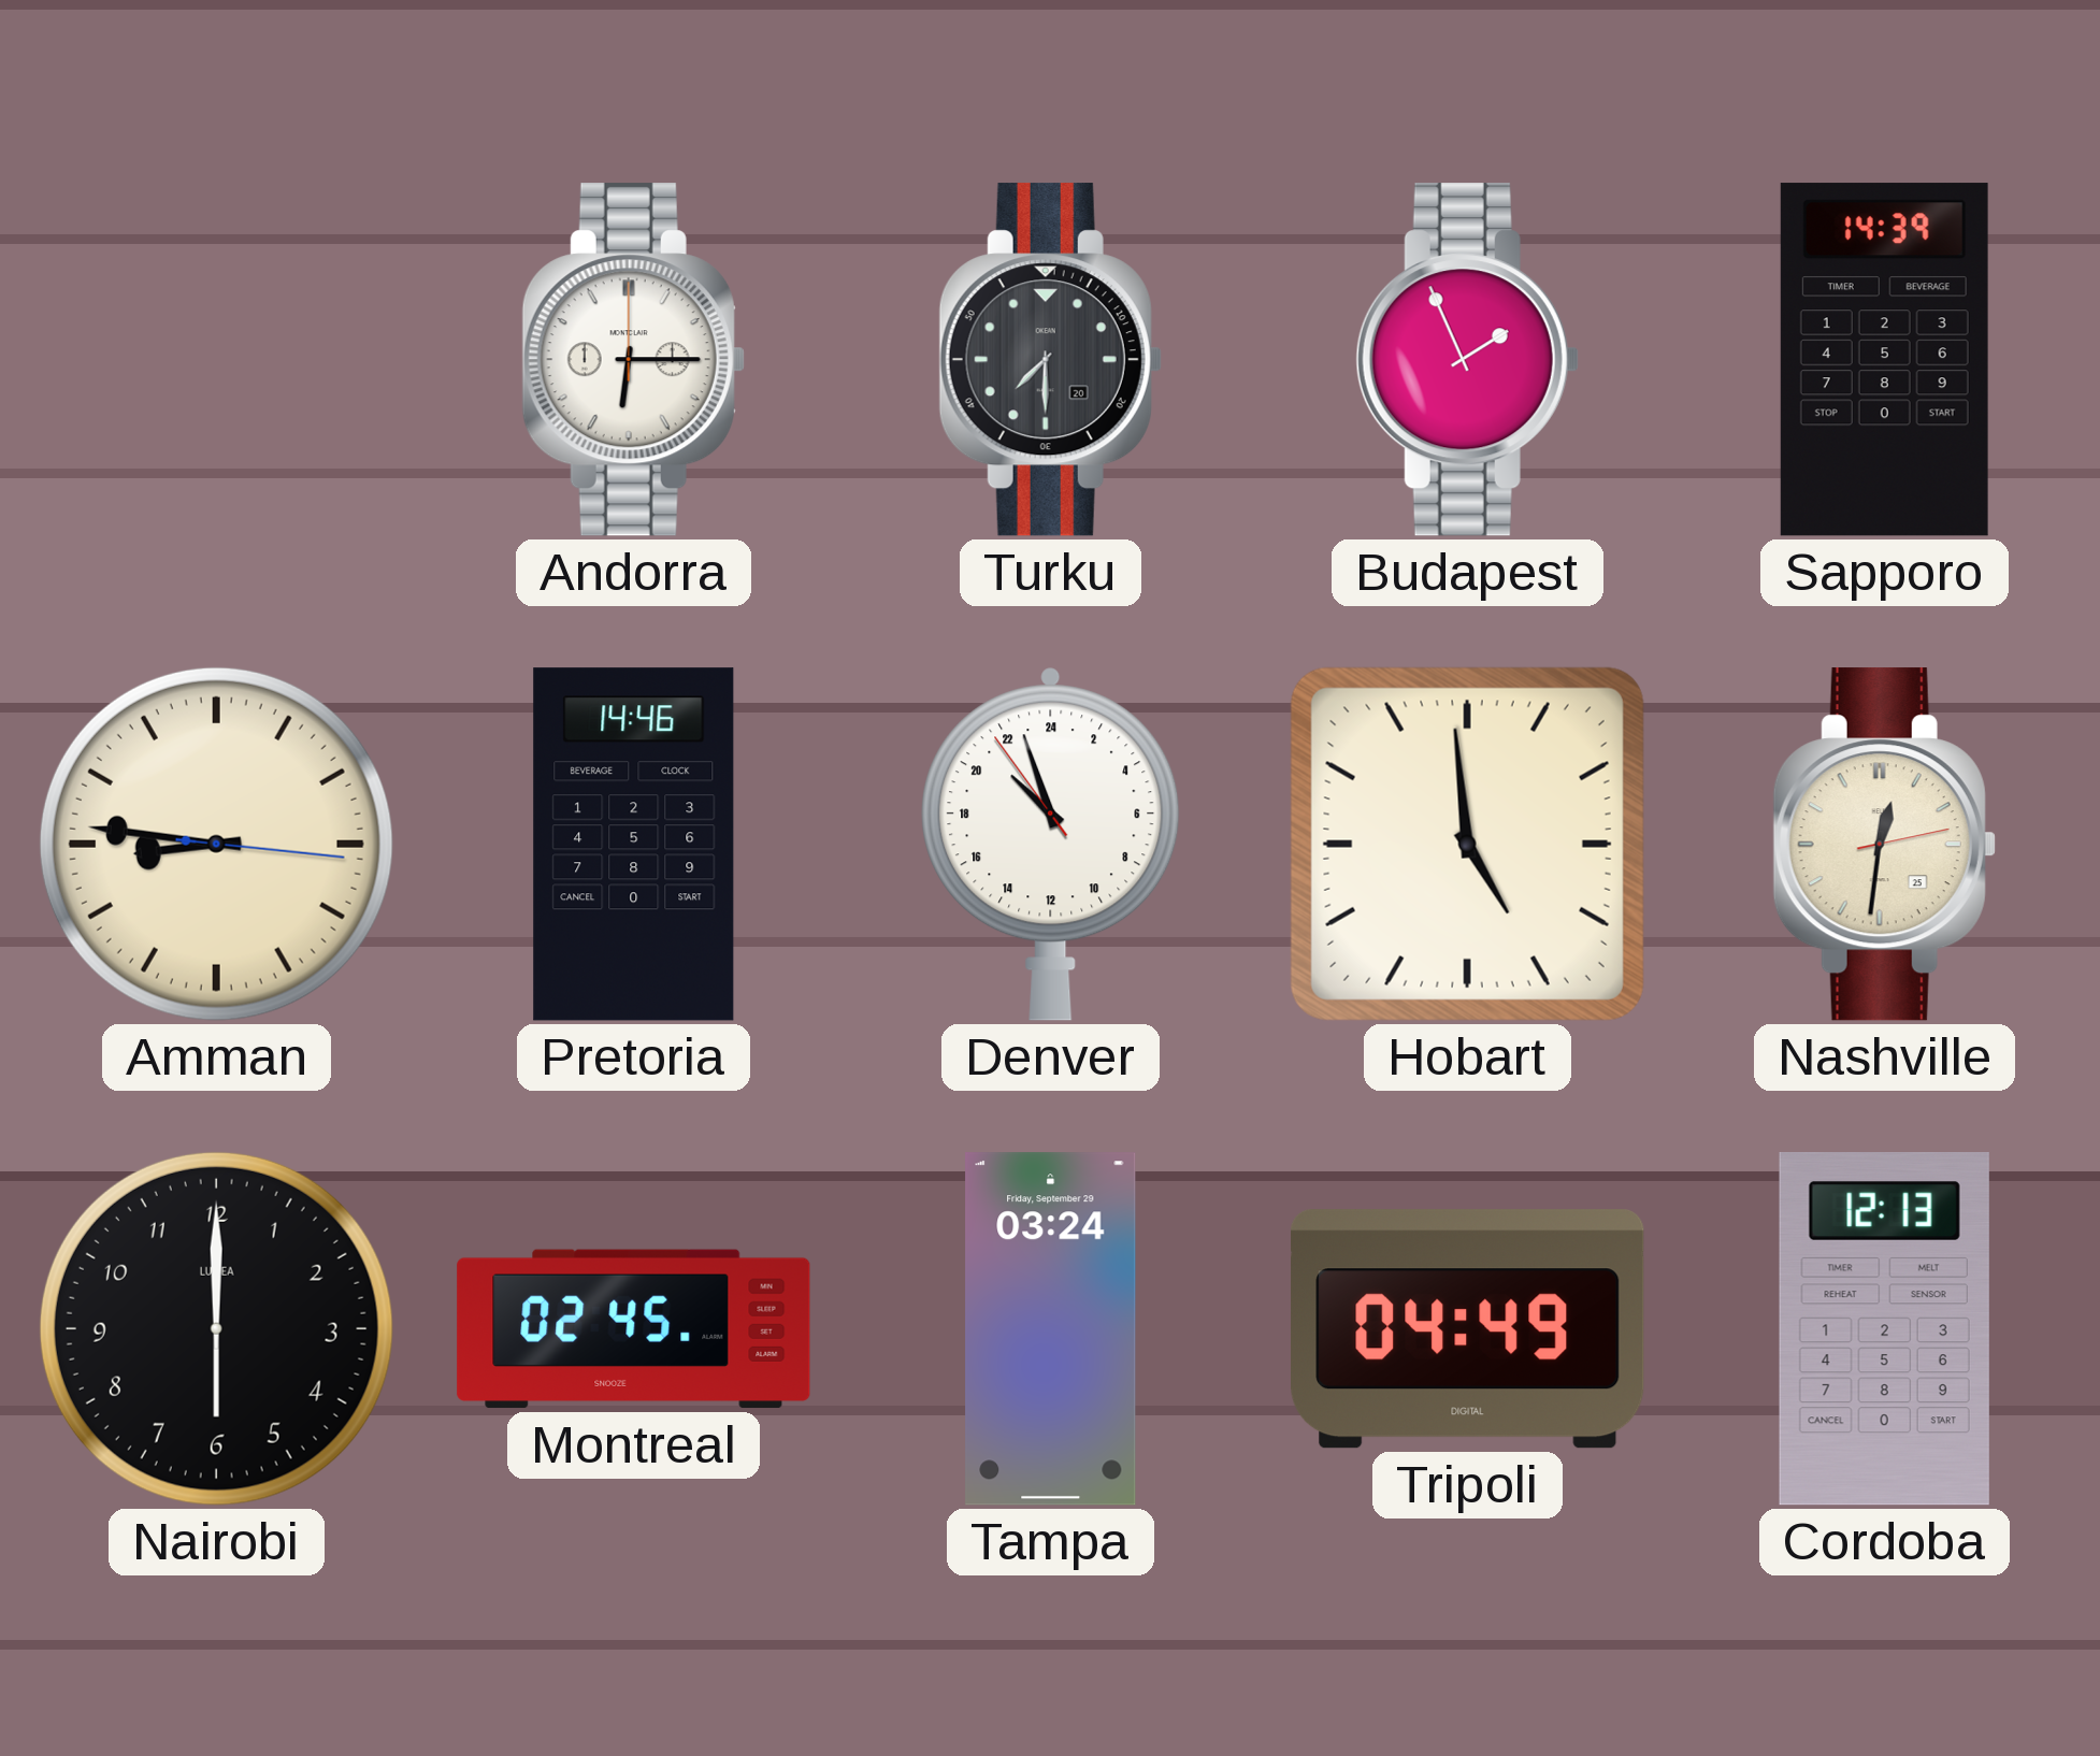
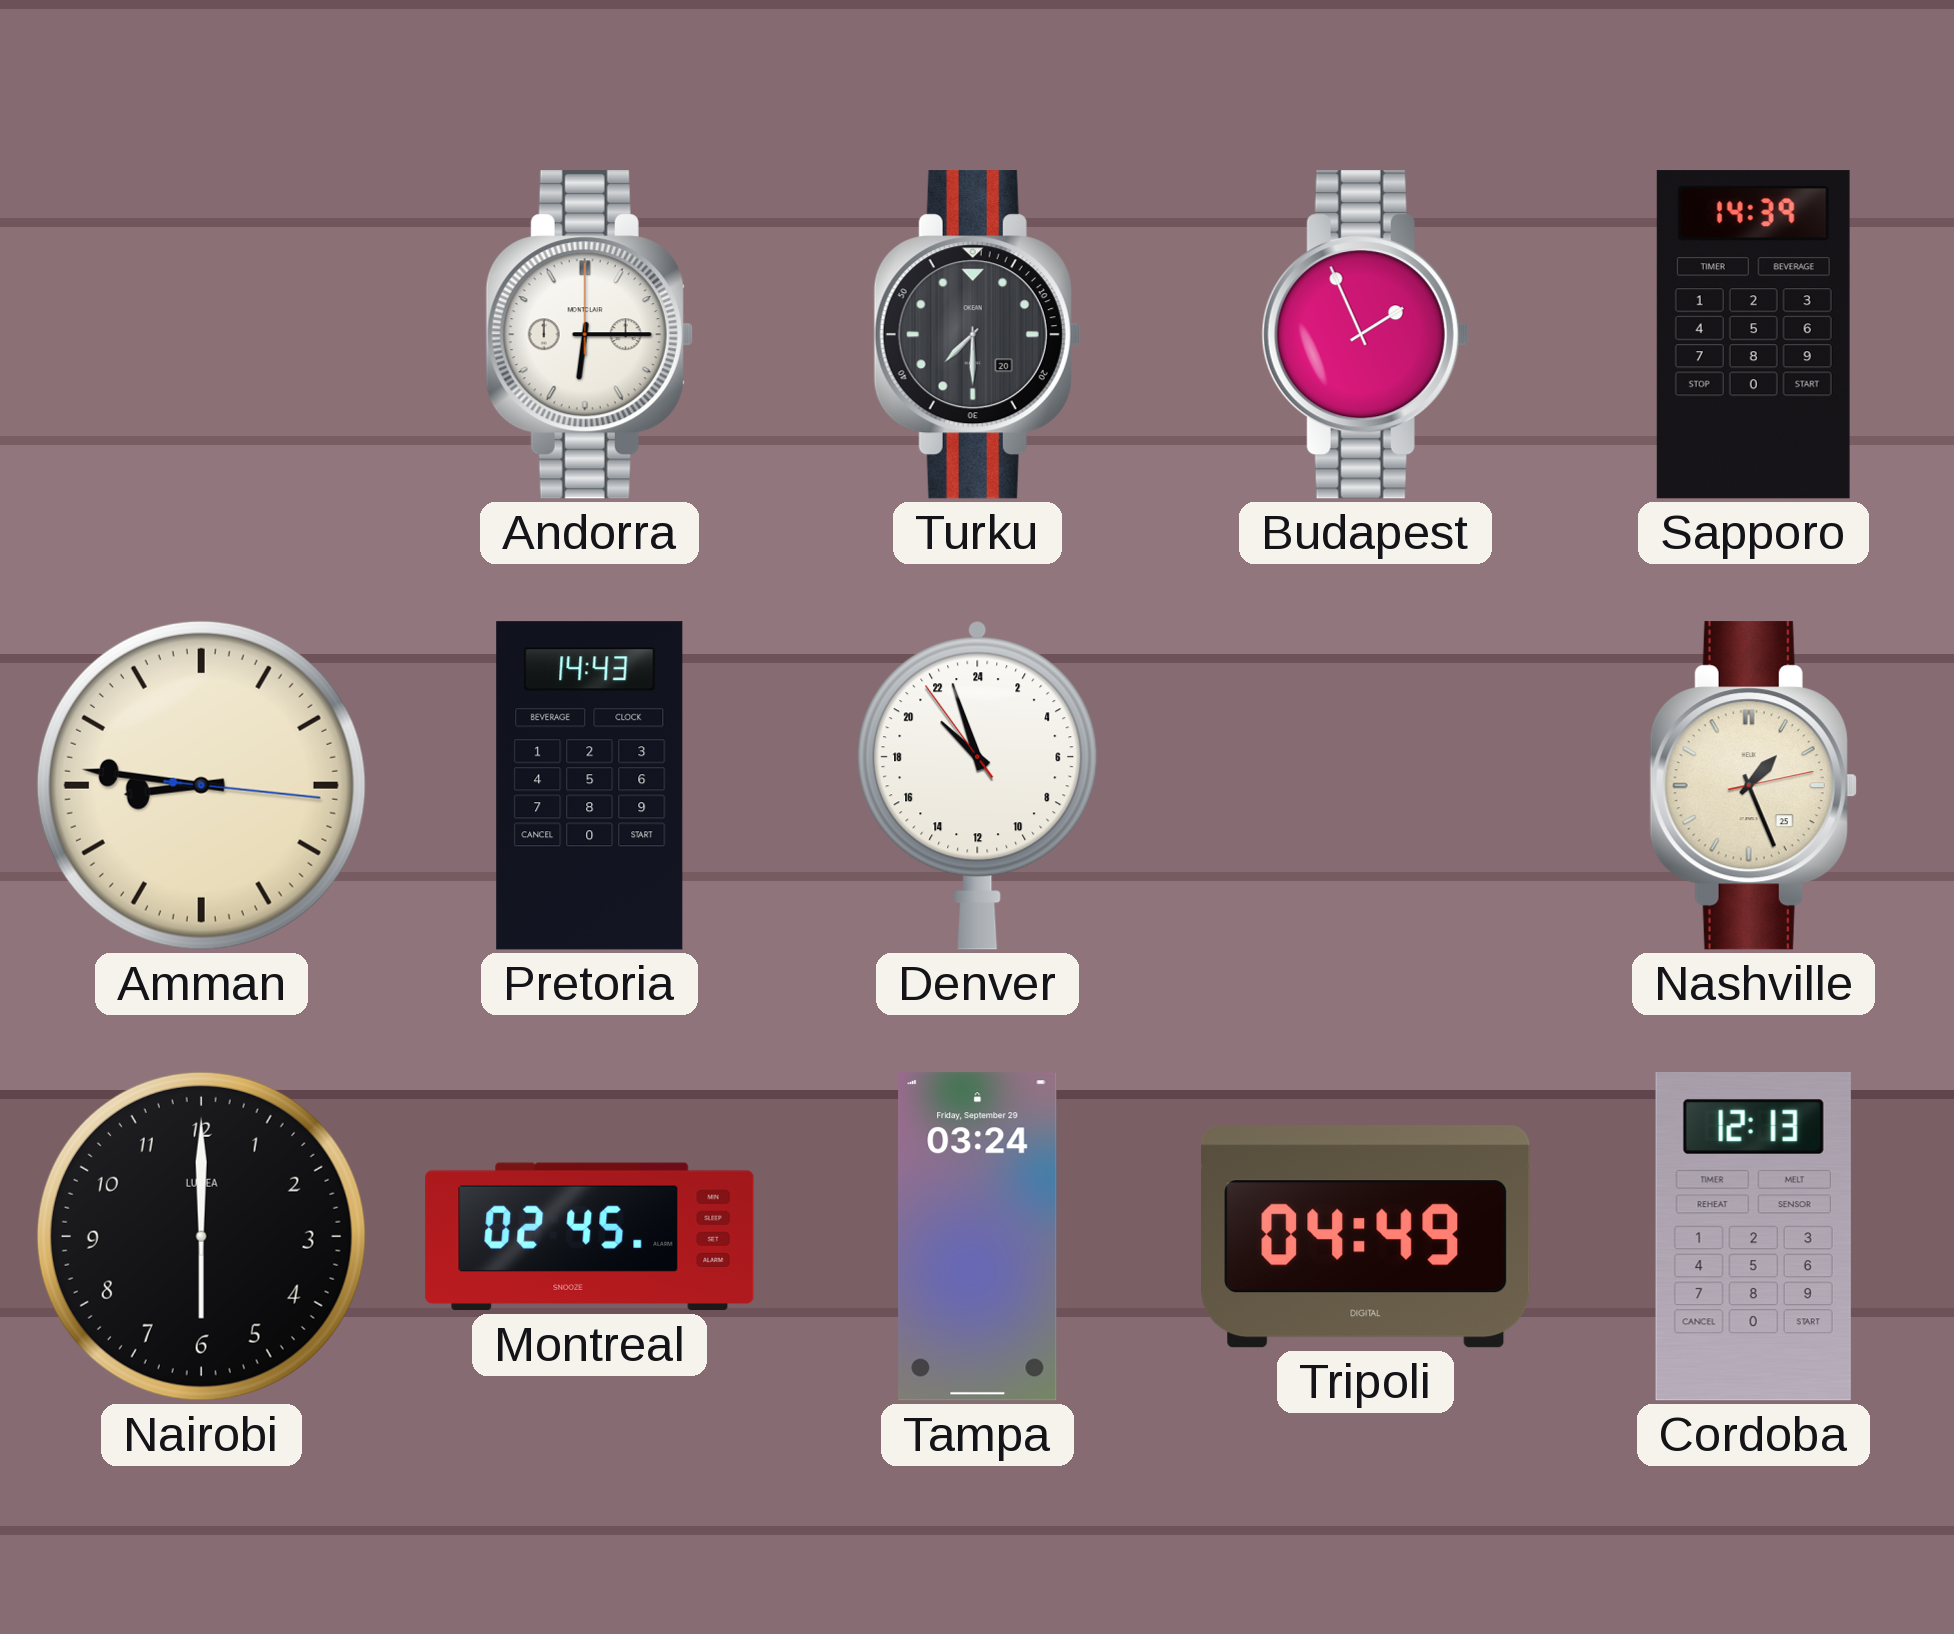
Pretoria: 14:46 -> 14:43 (590, 786)
Hobart: 4:59 -> none (1467, 844)
Nashville: 12:31 -> 1:26 (1753, 786)
